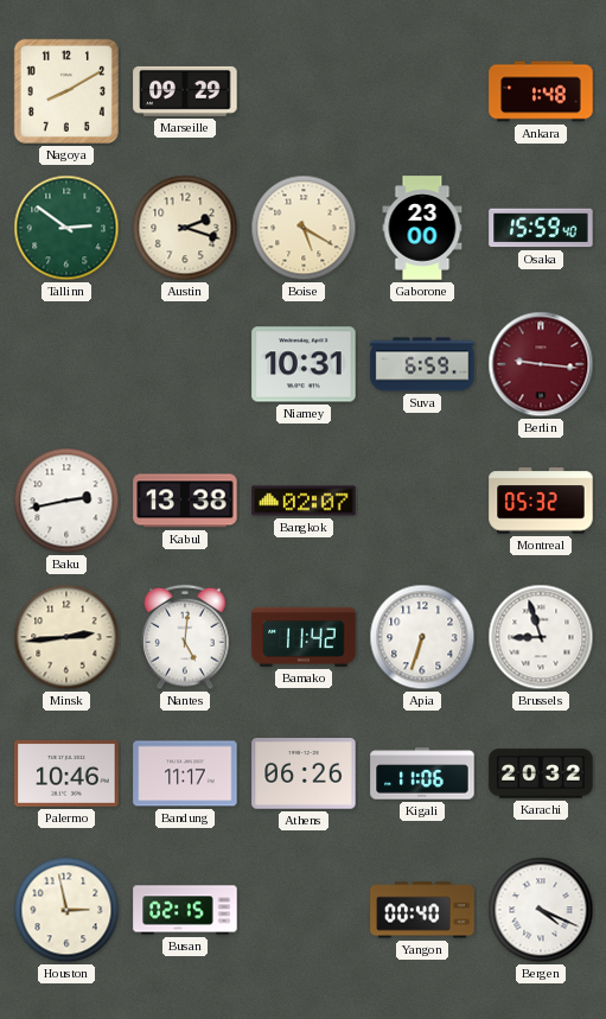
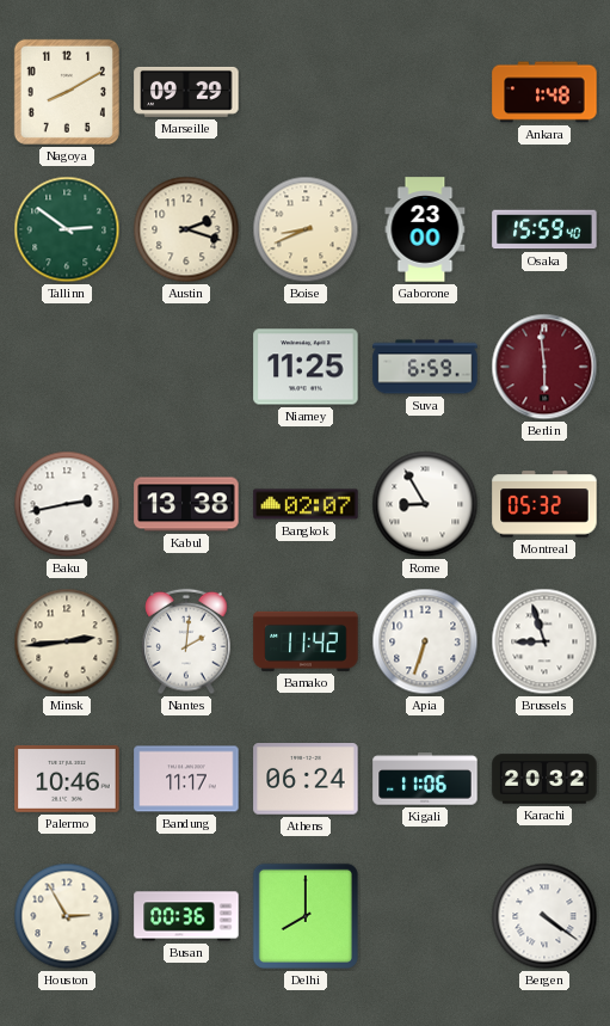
Boise: 5:20 -> 8:41 (306, 229)
Niamey: 10:31 -> 11:25 (306, 367)
Berlin: 9:16 -> 5:59 (544, 367)
Rome: none -> 8:55 (425, 504)
Nantes: 5:01 -> 2:01 (186, 641)
Athens: 06:26 -> 06:24 (306, 779)
Houston: 2:58 -> 2:55 (67, 916)
Busan: 02:15 -> 00:36 (186, 916)
Delhi: none -> 8:00 (306, 916)
Yangon: 00:40 -> none (422, 910)
Bergen: 4:19 -> 4:21 (544, 916)
